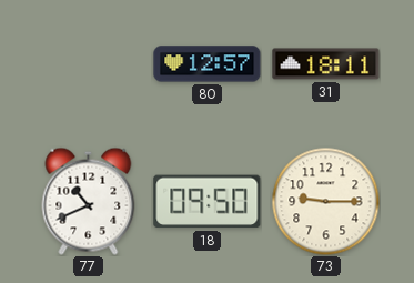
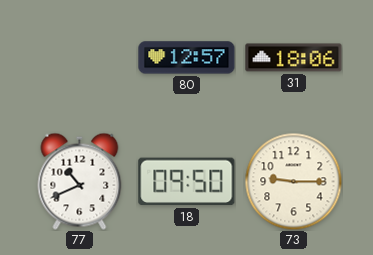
31: 18:11 -> 18:06 (294, 58)
